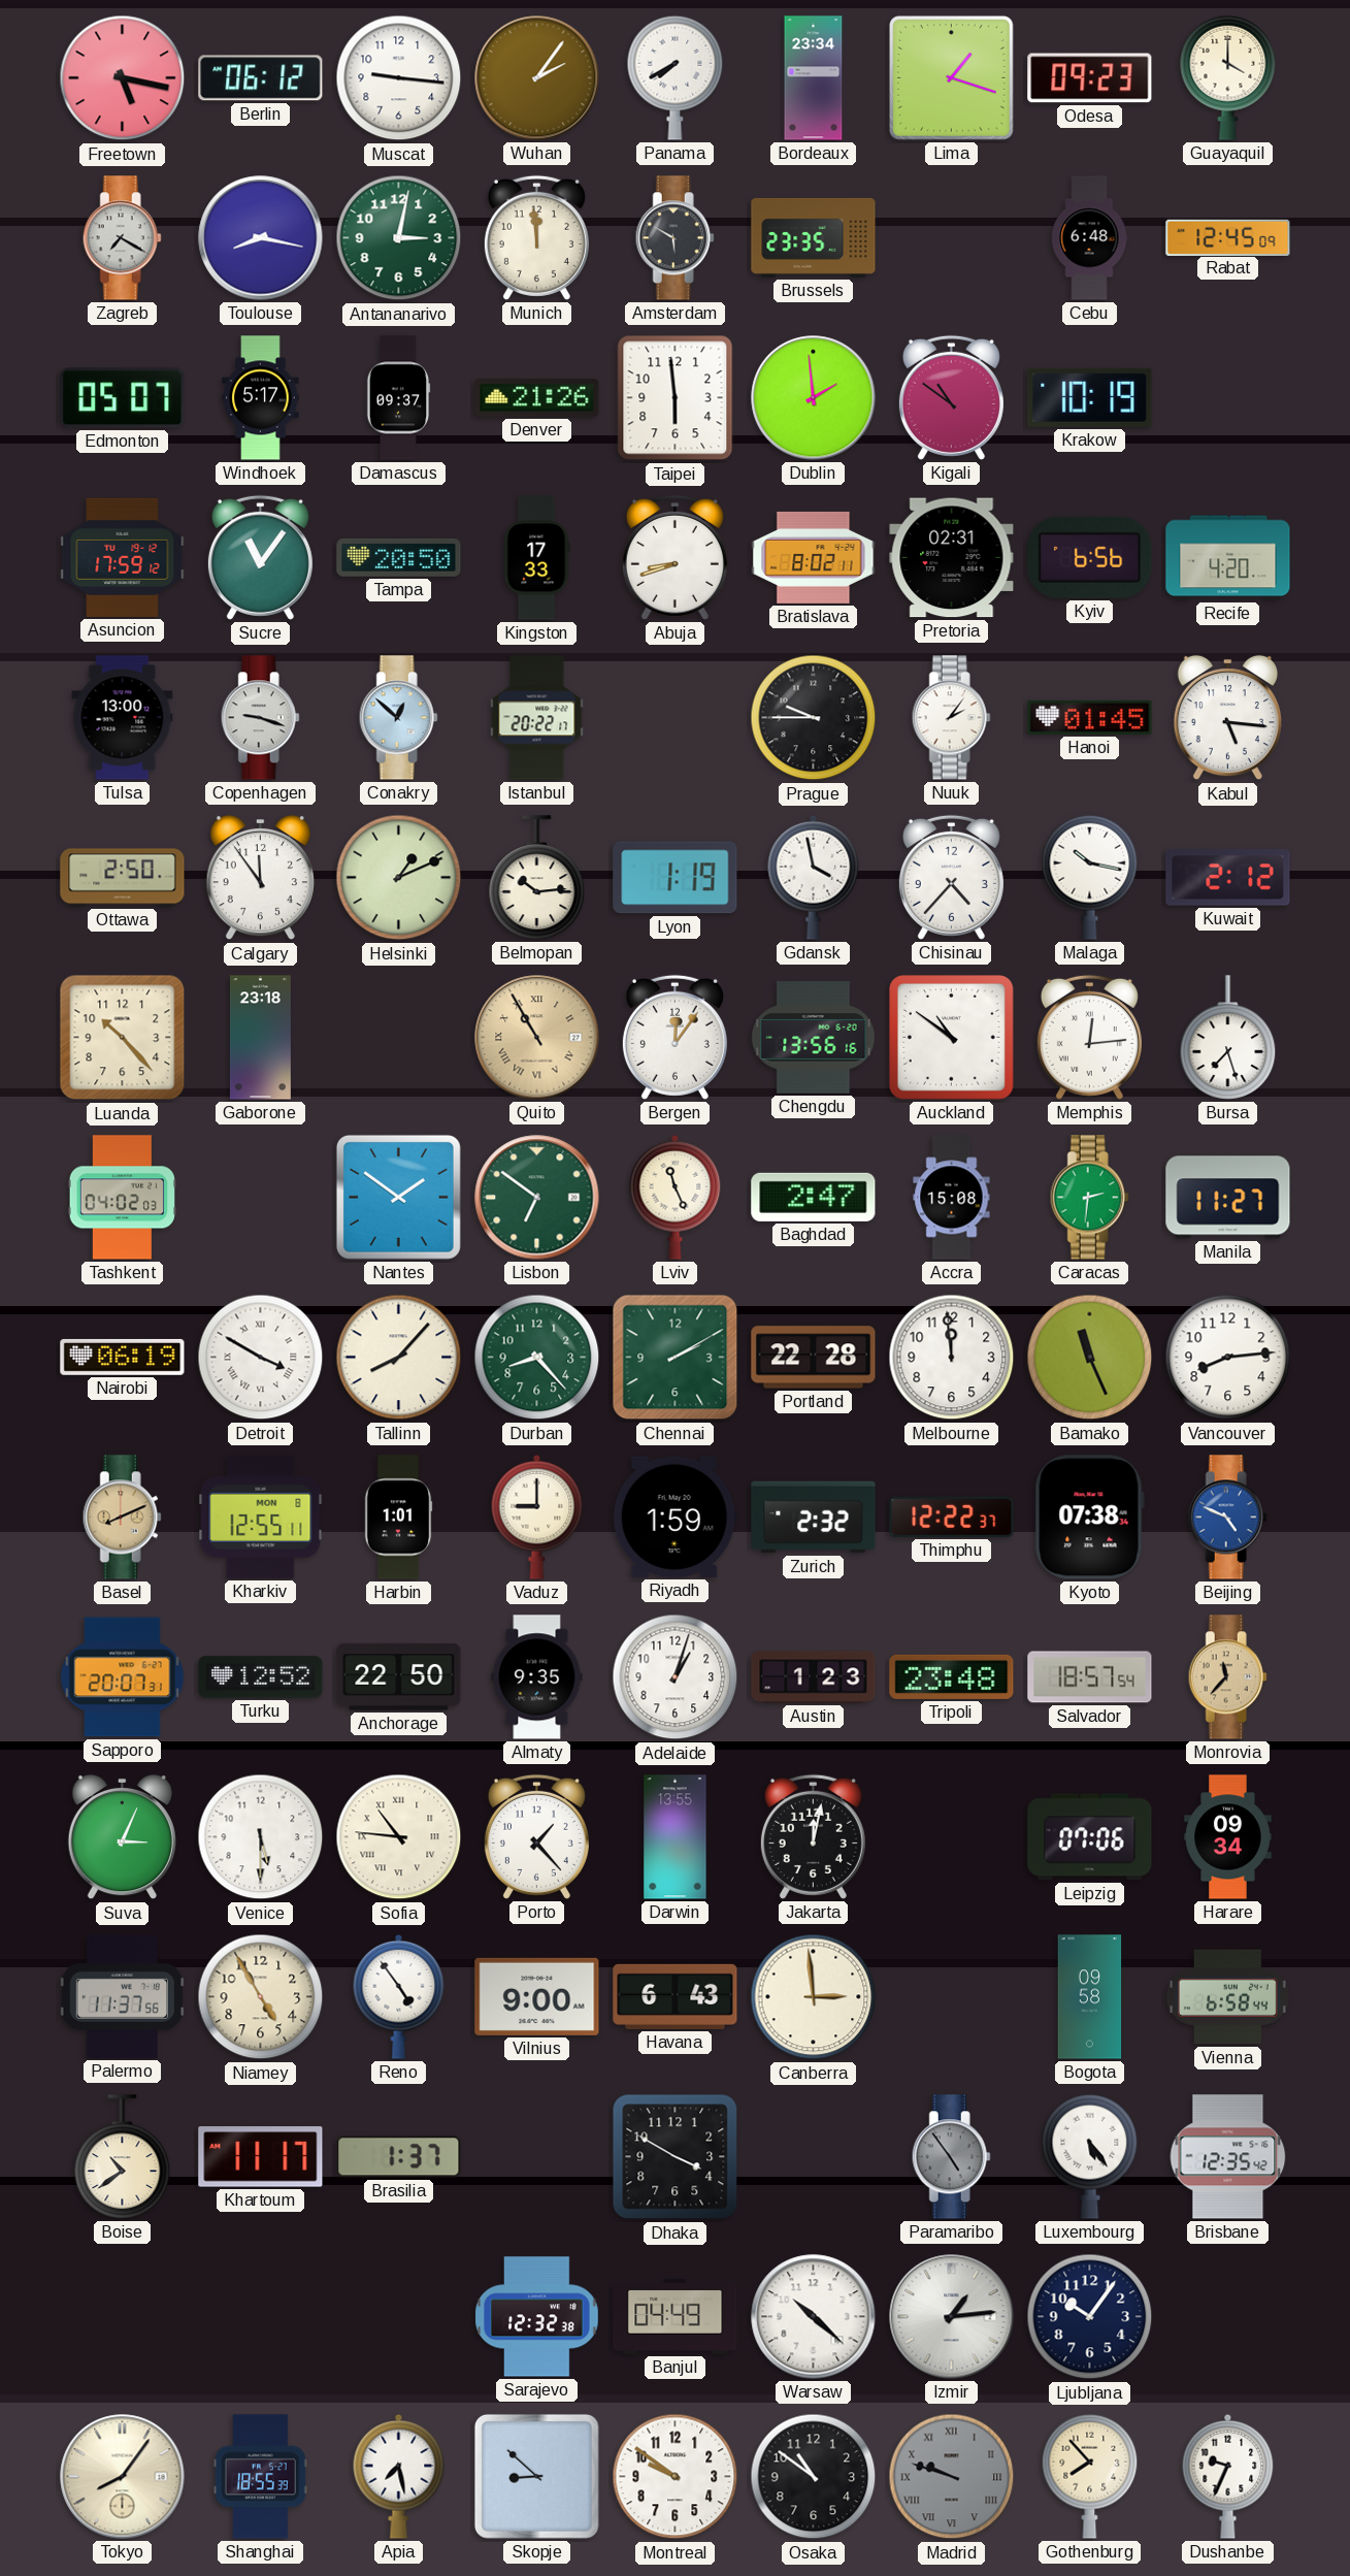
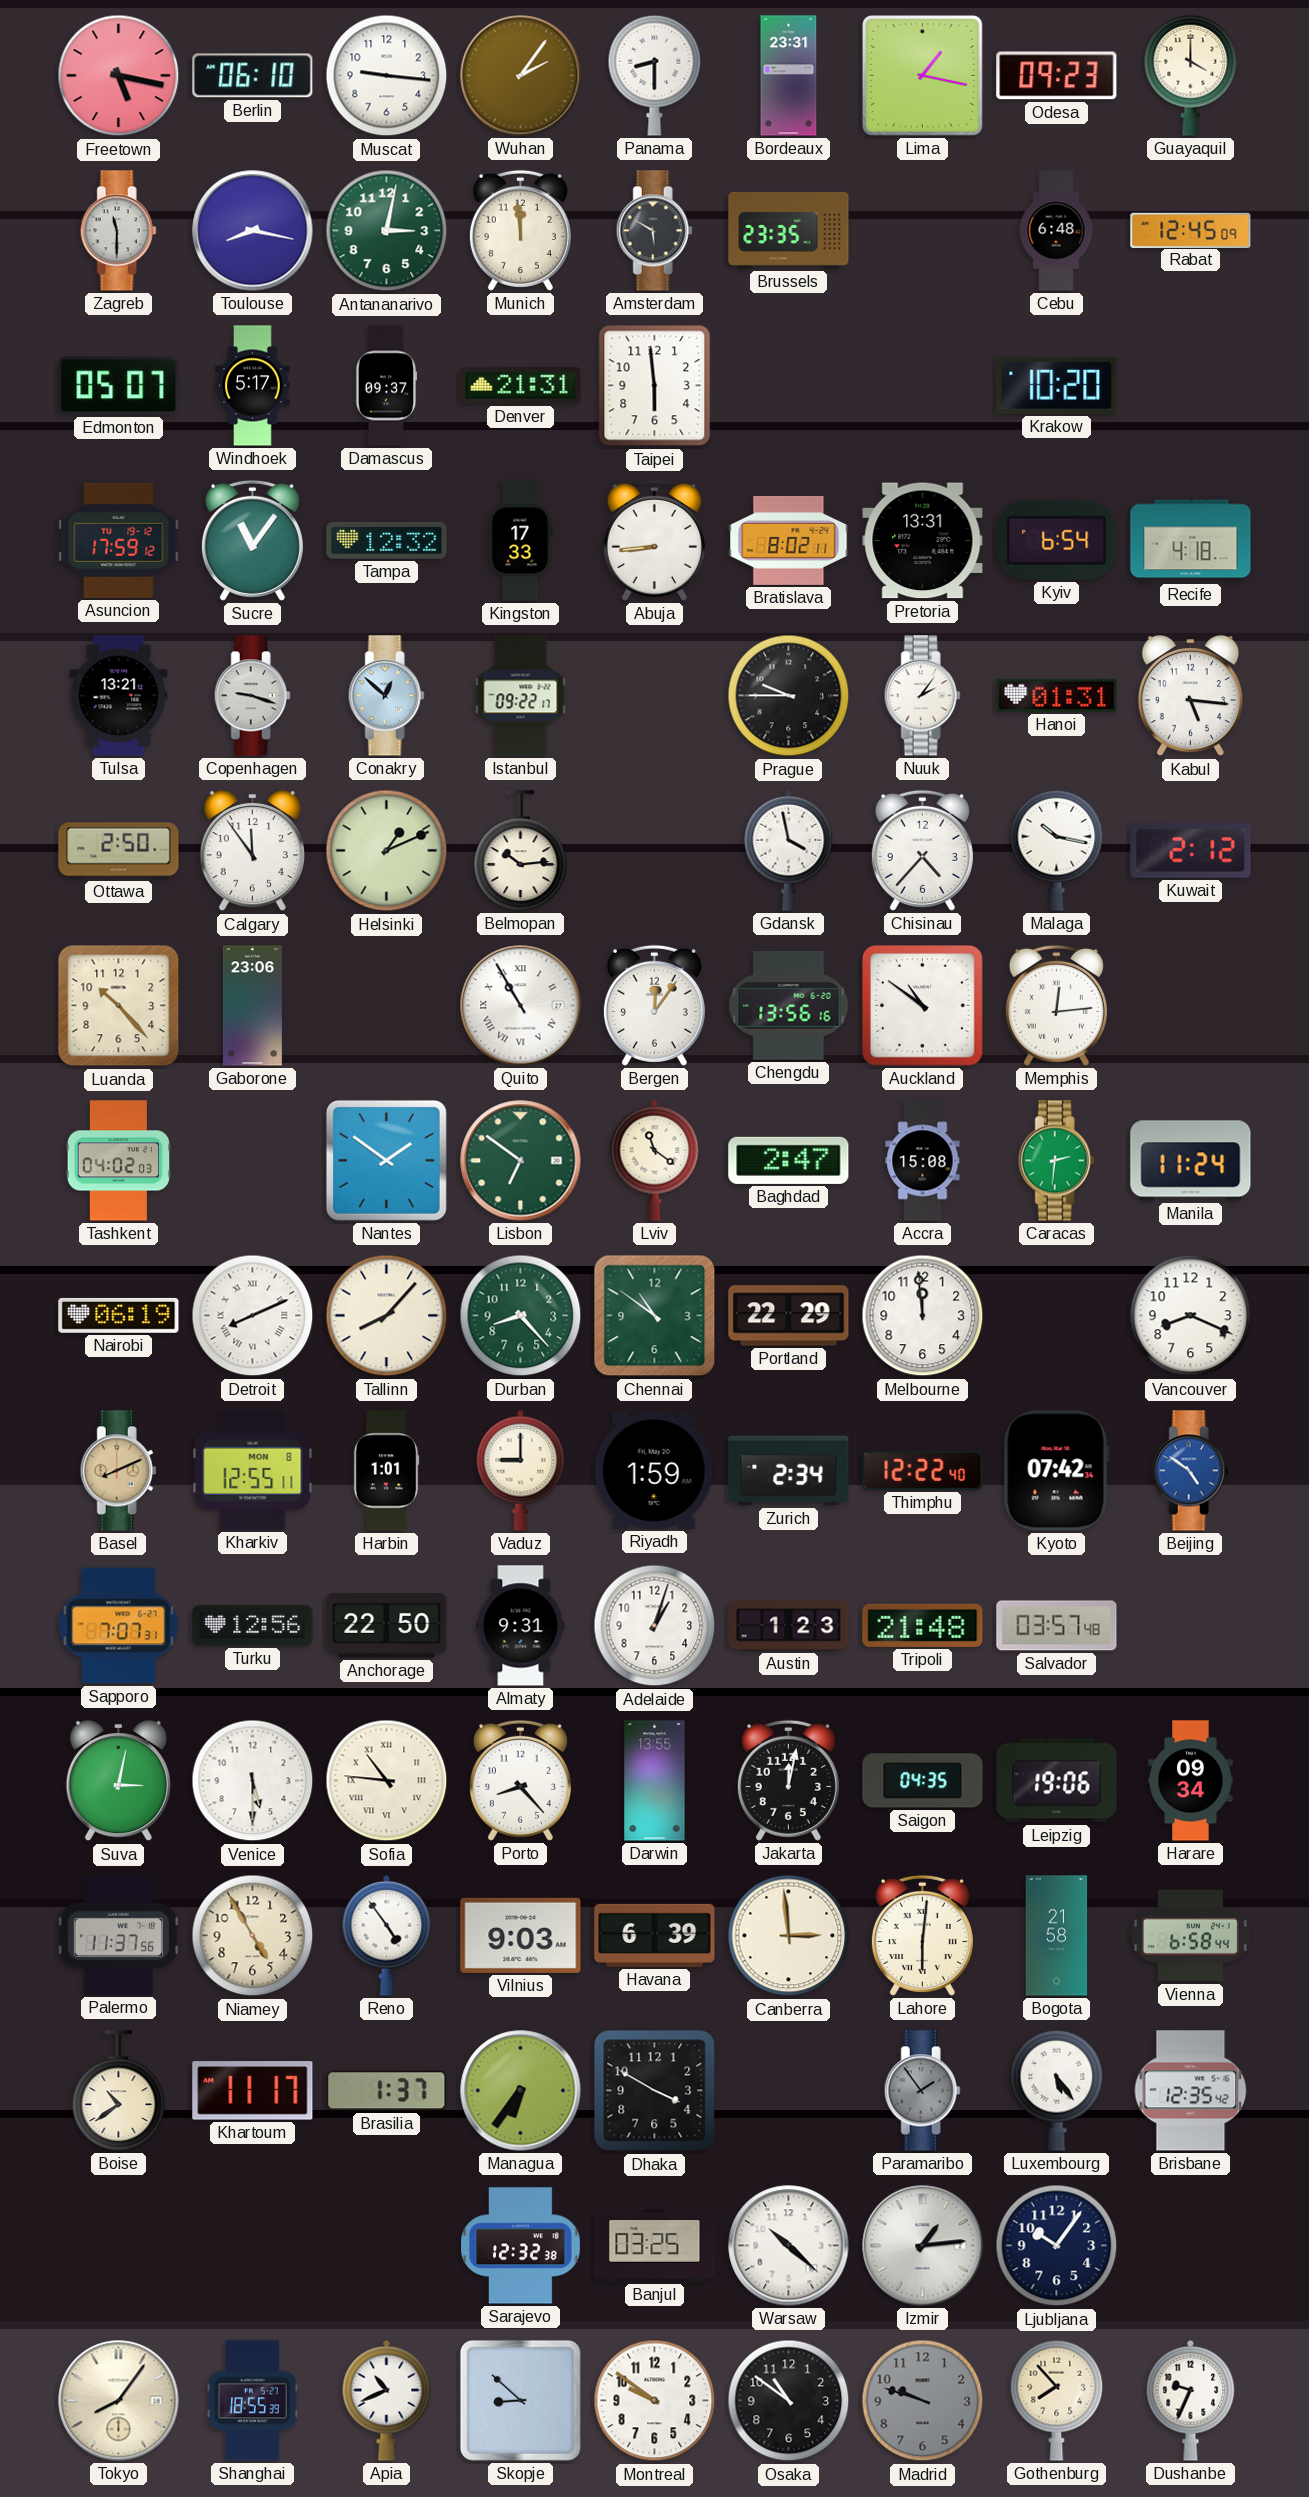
Berlin: 06:12 -> 06:10 (253, 76)
Panama: 7:40 -> 8:30 (655, 75)
Bordeaux: 23:34 -> 23:31 (789, 76)
Lima: 1:18 -> 1:17 (923, 76)
Zagreb: 7:20 -> 11:30 (118, 231)
Denver: 21:26 -> 21:31 (521, 386)
Dublin: 1:59 -> none (814, 398)
Kigali: 10:51 -> none (951, 397)
Krakow: 10:19 -> 10:20 (1057, 385)
Tampa: 20:50 -> 12:32 (387, 540)
Abuja: 8:42 -> 8:44 (654, 540)
Pretoria: 02:31 -> 13:31 (923, 541)
Kyiv: 6:56 -> 6:54 (1057, 540)
Recife: 4:20 -> 4:18 (1191, 541)
Tulsa: 13:00 -> 13:21 (119, 696)
Istanbul: 20:22 -> 09:22 (521, 696)
Hanoi: 01:45 -> 01:31 (1057, 695)
Lyon: 1:19 -> none (676, 878)
Gaborone: 23:18 -> 23:06 (252, 1006)
Quito dial: champagne -> white (521, 1006)
Bursa: 7:27 -> none (1228, 1038)
Lviv: 11:26 -> 11:21 (655, 1160)
Manila: 11:27 -> 11:24 (1191, 1161)
Detroit: 3:50 -> 8:11 (253, 1316)
Chennai: 2:10 -> 10:51 (655, 1316)
Portland: 22:28 -> 22:29 (789, 1316)
Bamako: 11:26 -> none (1090, 1358)
Vancouver: 8:14 -> 8:19 (1191, 1316)
Zurich: 2:32 -> 2:34 (789, 1471)
Thimphu: 12:22:37 -> 12:22:40 (923, 1470)
Kyoto: 07:38 -> 07:42 (1056, 1471)
Beijing: 4:49 -> 4:51 (1190, 1471)
Sapporo: 20:07 -> 7:07 (119, 1626)
Turku: 12:52 -> 12:56 (253, 1626)
Almaty: 9:35 -> 9:31 (521, 1626)
Tripoli: 23:48 -> 21:48 (923, 1625)
Salvador: 18:57 -> 03:57 (1057, 1626)
Monrovia: 11:37 -> none (1227, 1677)
Suva: 3:04 -> 3:02 (118, 1781)
Porto: 1:23 -> 8:23 (520, 1780)
Saigon: none -> 04:35 (923, 1781)
Leipzig: 07:06 -> 19:06 (1057, 1781)
Vilnius: 9:00 -> 9:03 (521, 1935)
Havana: 6:43 -> 6:39 (655, 1935)
Lahore: none -> 6:01 (922, 1935)
Bogota: 09:58 -> 21:58 (1057, 1936)
Managua: none -> 6:36 (521, 2091)
Paramaribo: 4:54 -> 1:54 (922, 2091)
Banjul: 04:49 -> 03:25 (655, 2245)
Apia: 7:28 -> 10:41 (387, 2400)
Madrid numerals: Roman -> Arabic (923, 2401)
